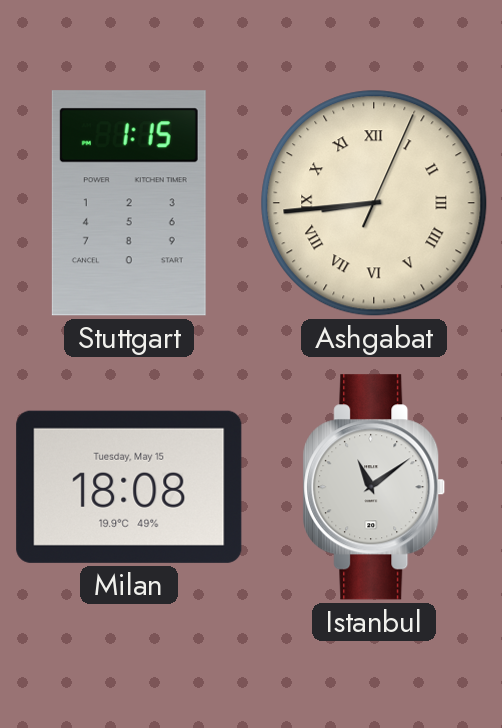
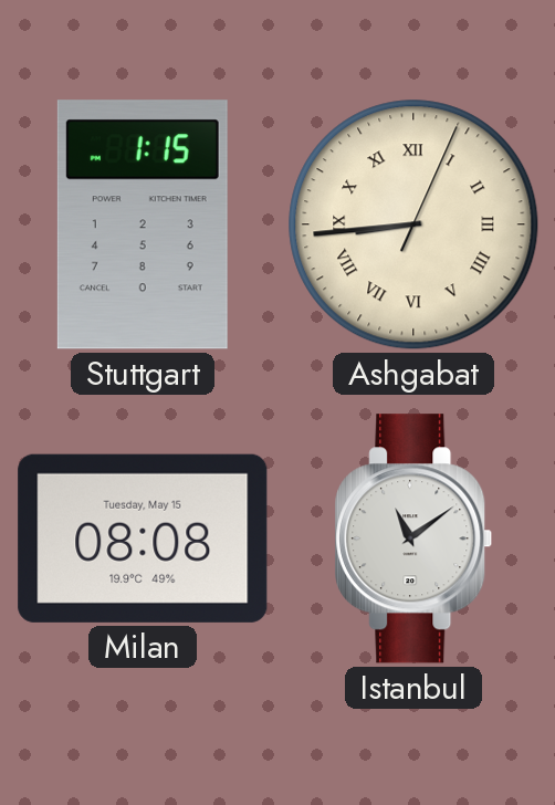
Milan: 18:08 -> 08:08 (143, 539)
